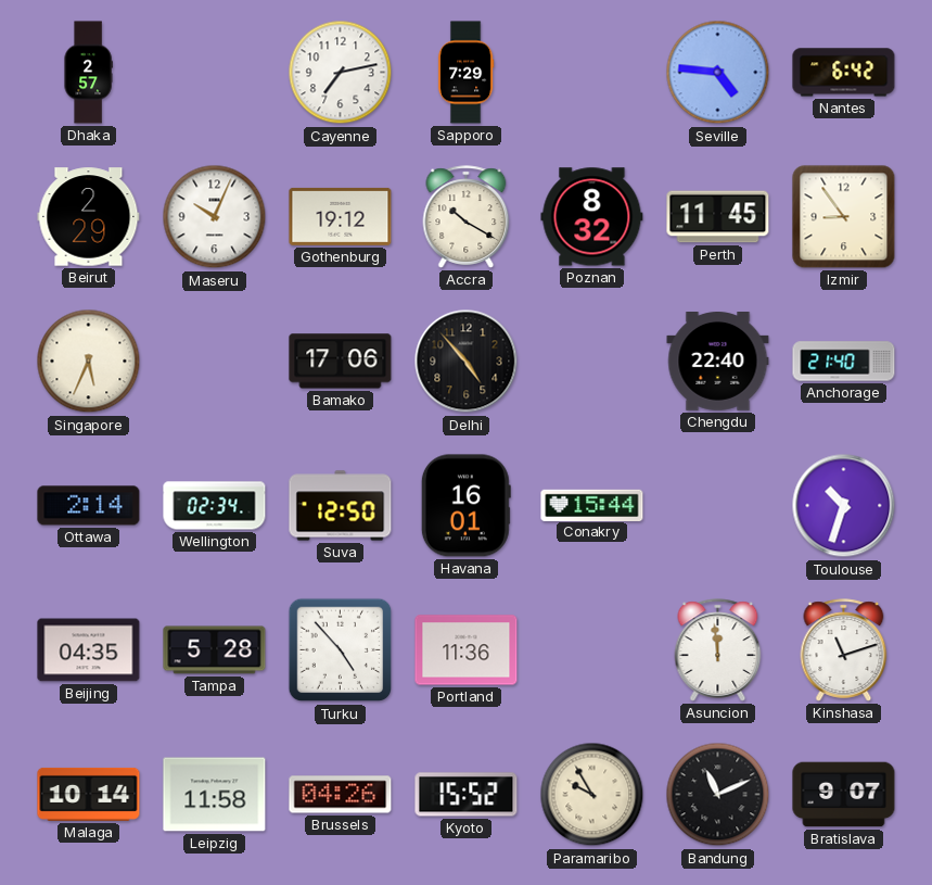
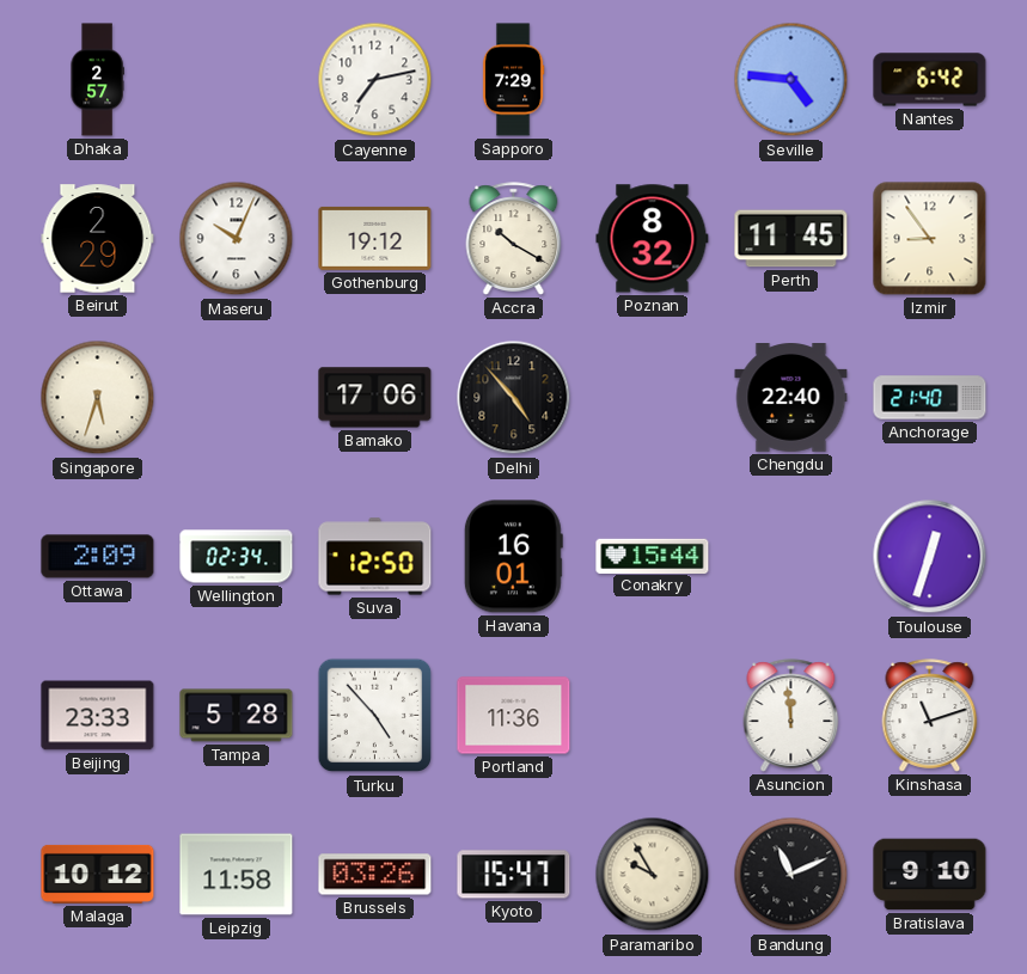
Singapore: 5:34 -> 5:33 (98, 398)
Ottawa: 2:14 -> 2:09 (98, 557)
Toulouse: 10:33 -> 12:33 (930, 557)
Beijing: 04:35 -> 23:33 (98, 716)
Malaga: 10:14 -> 10:12 (98, 874)
Brussels: 04:26 -> 03:26 (375, 875)
Kyoto: 15:52 -> 15:47 (514, 875)
Bratislava: 9:07 -> 9:10 (930, 875)
